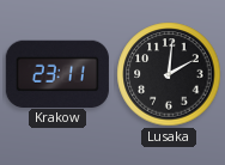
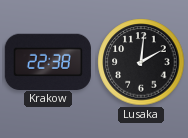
Krakow: 23:11 -> 22:38 (48, 61)
